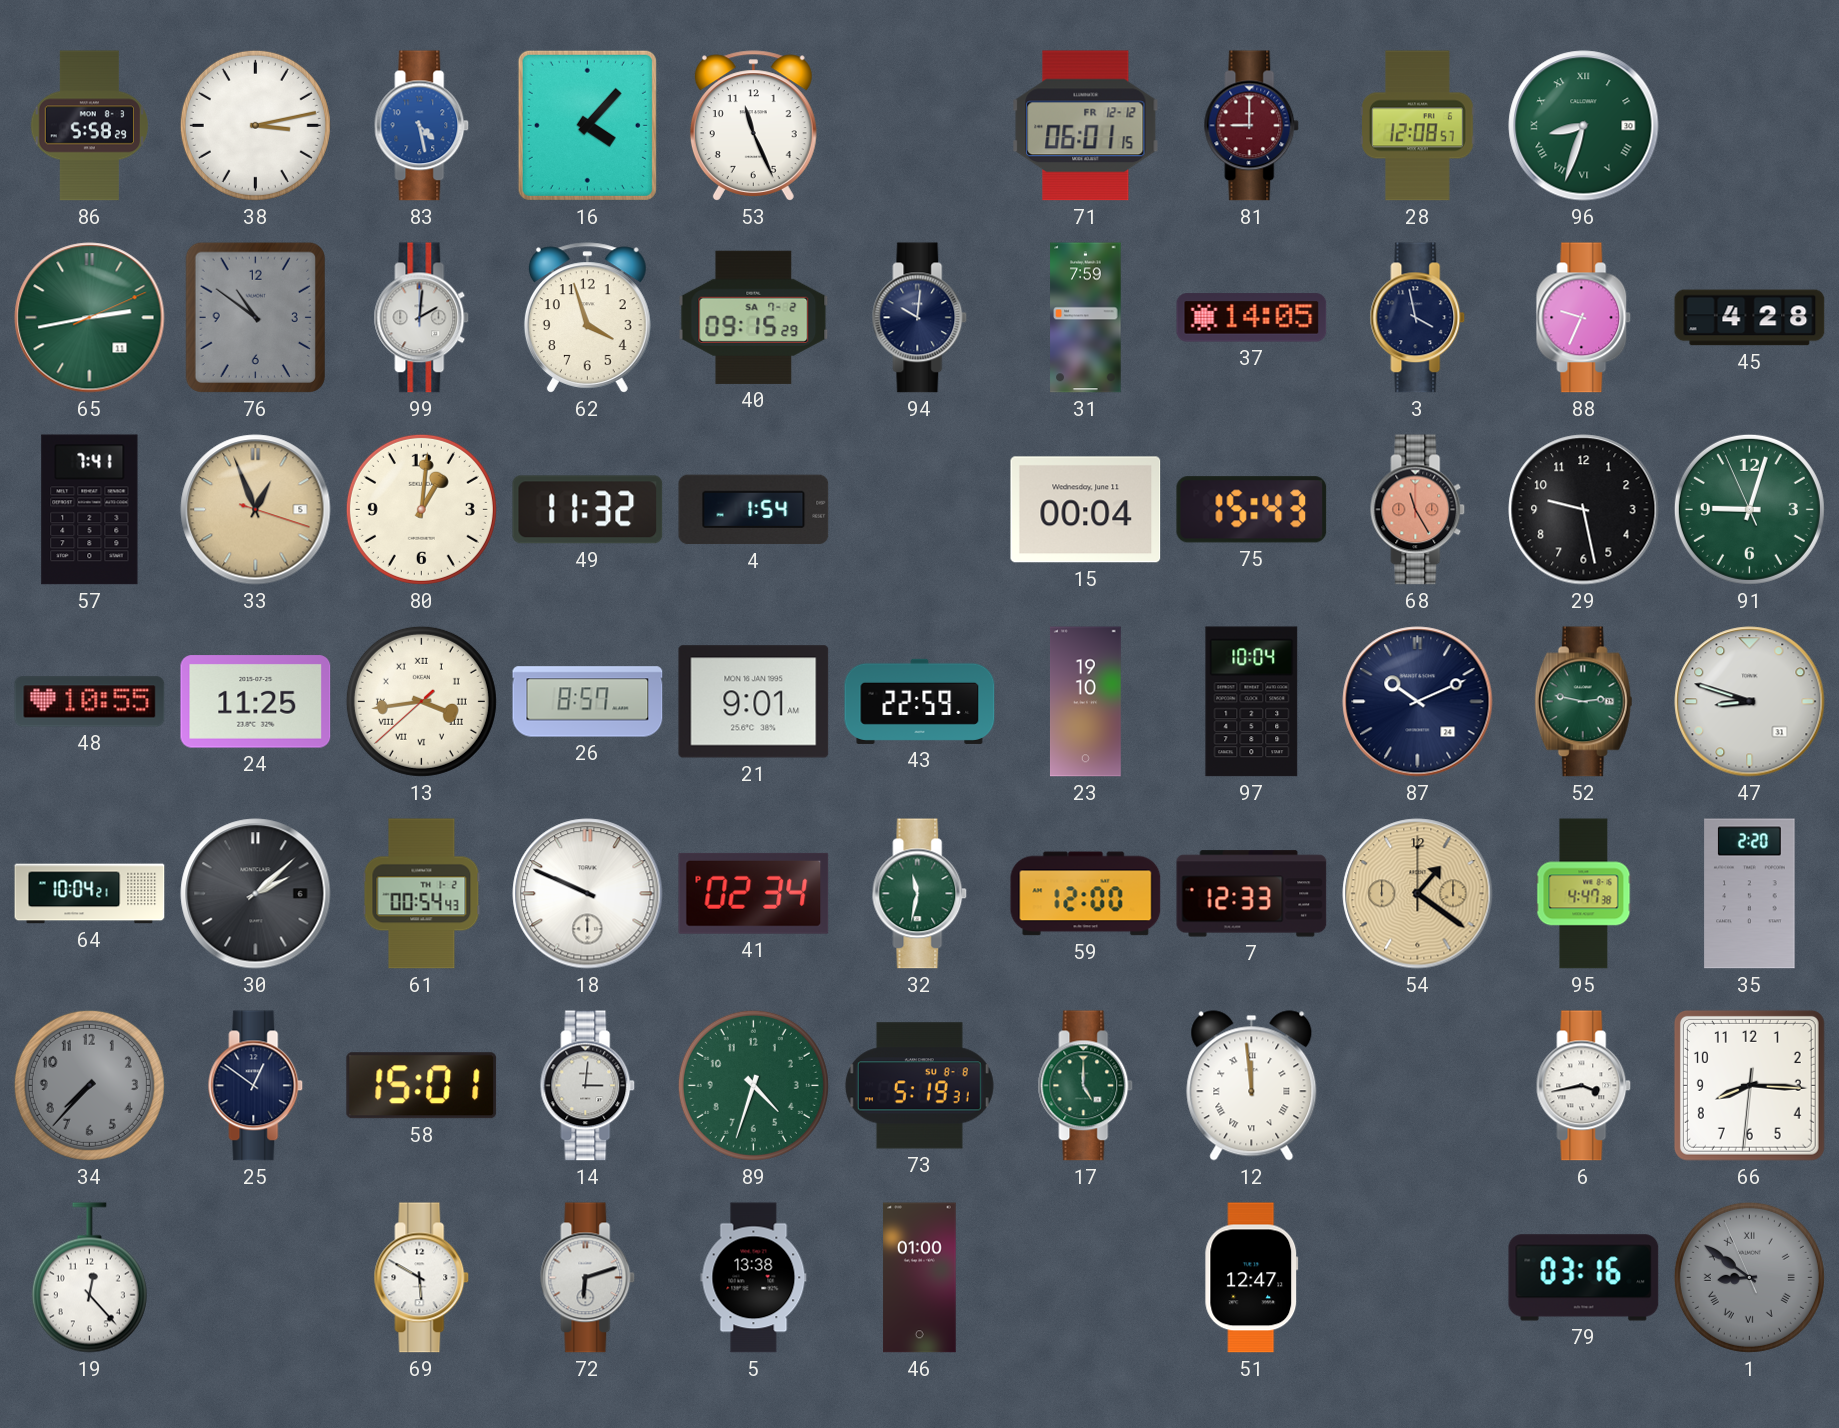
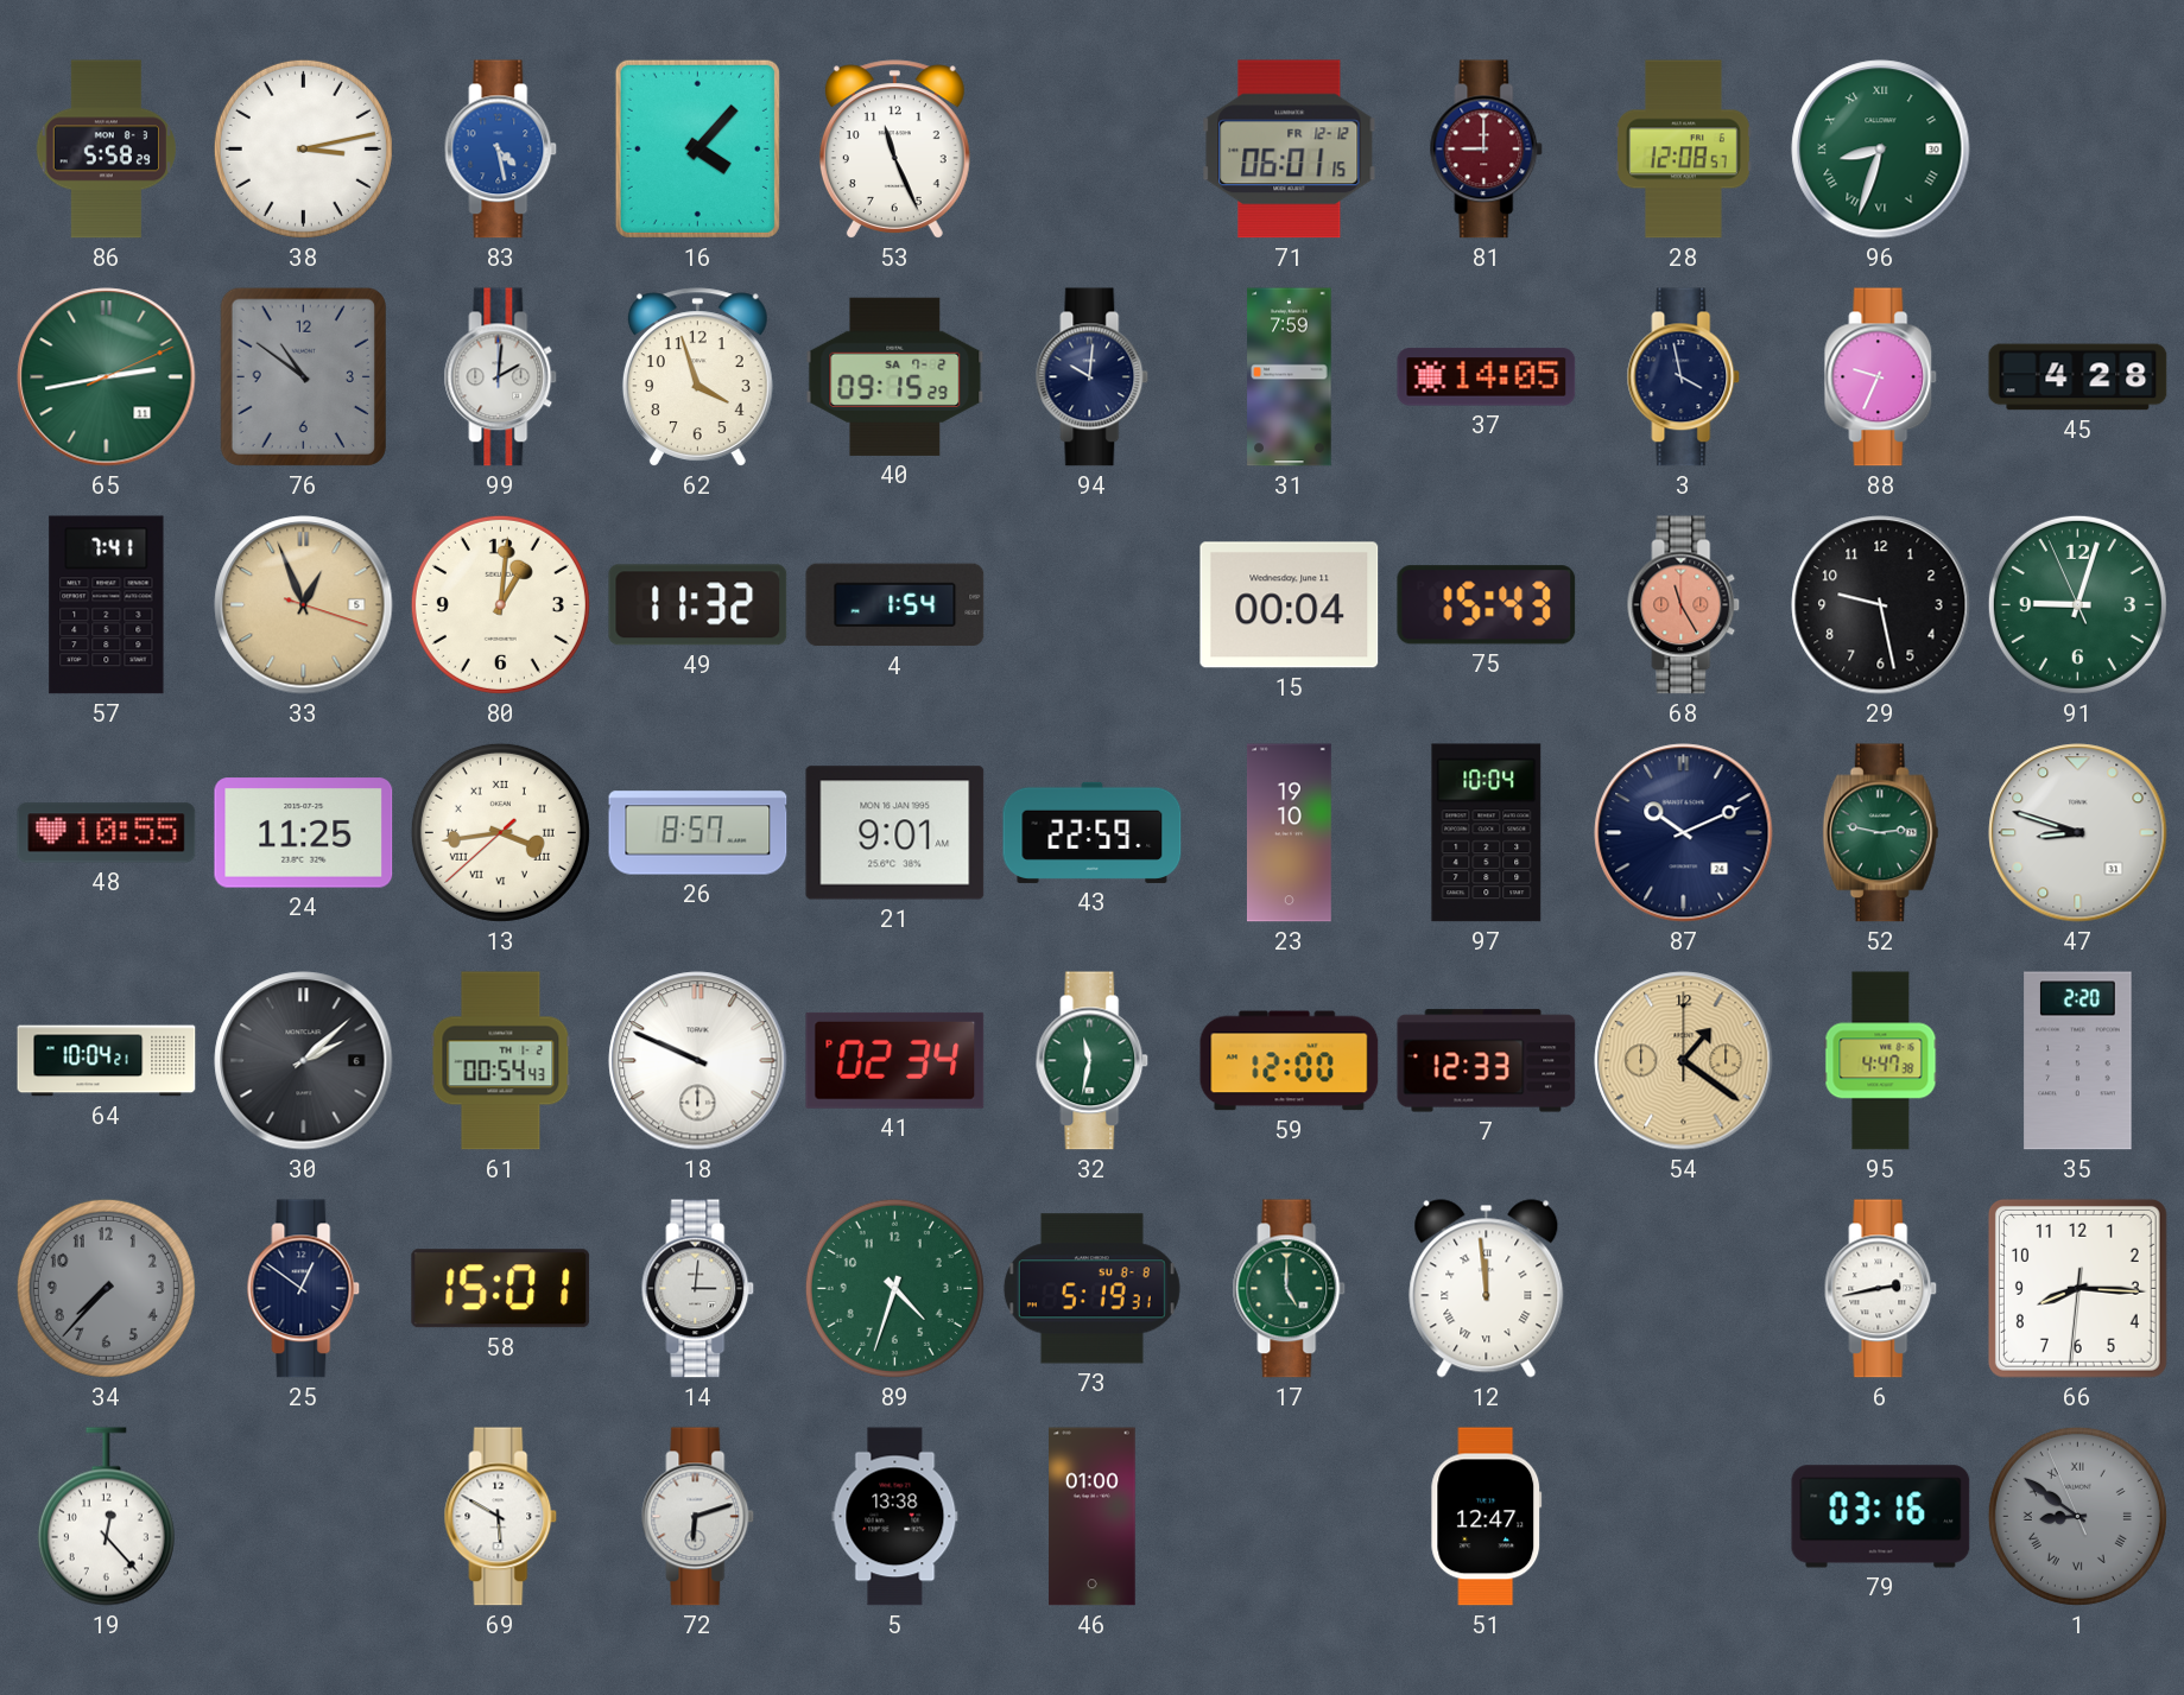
6: 3:43 -> 2:43 (1881, 1289)
